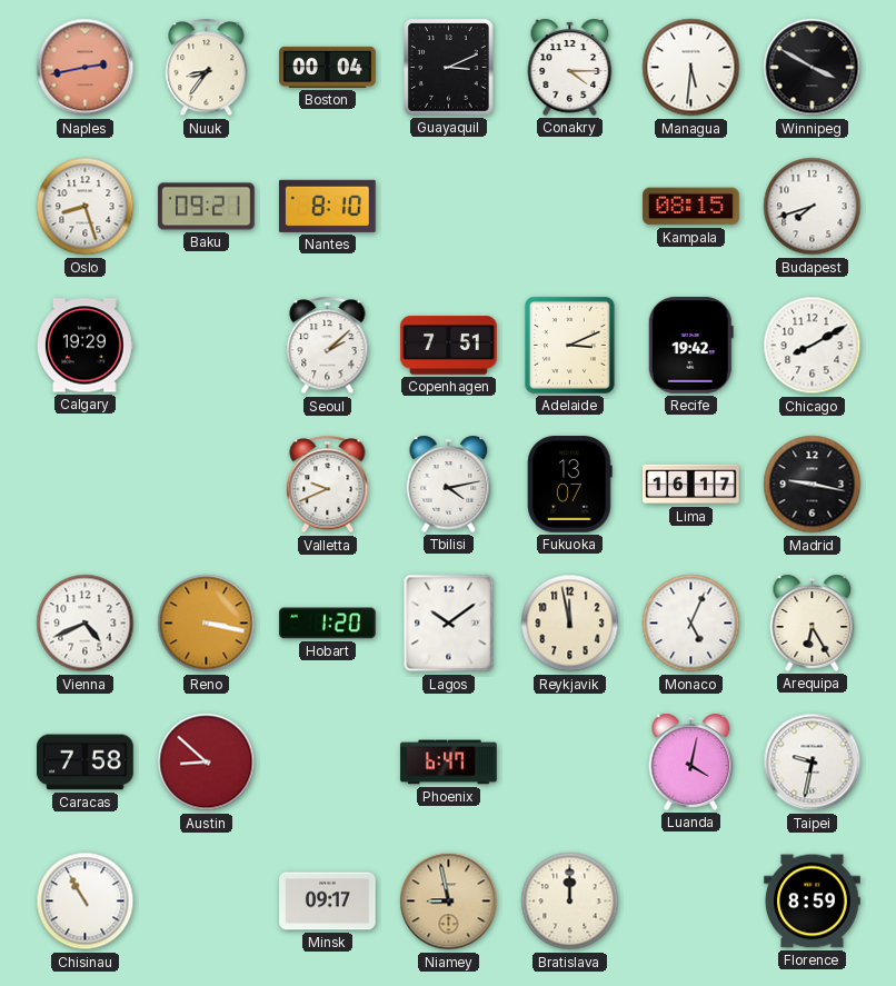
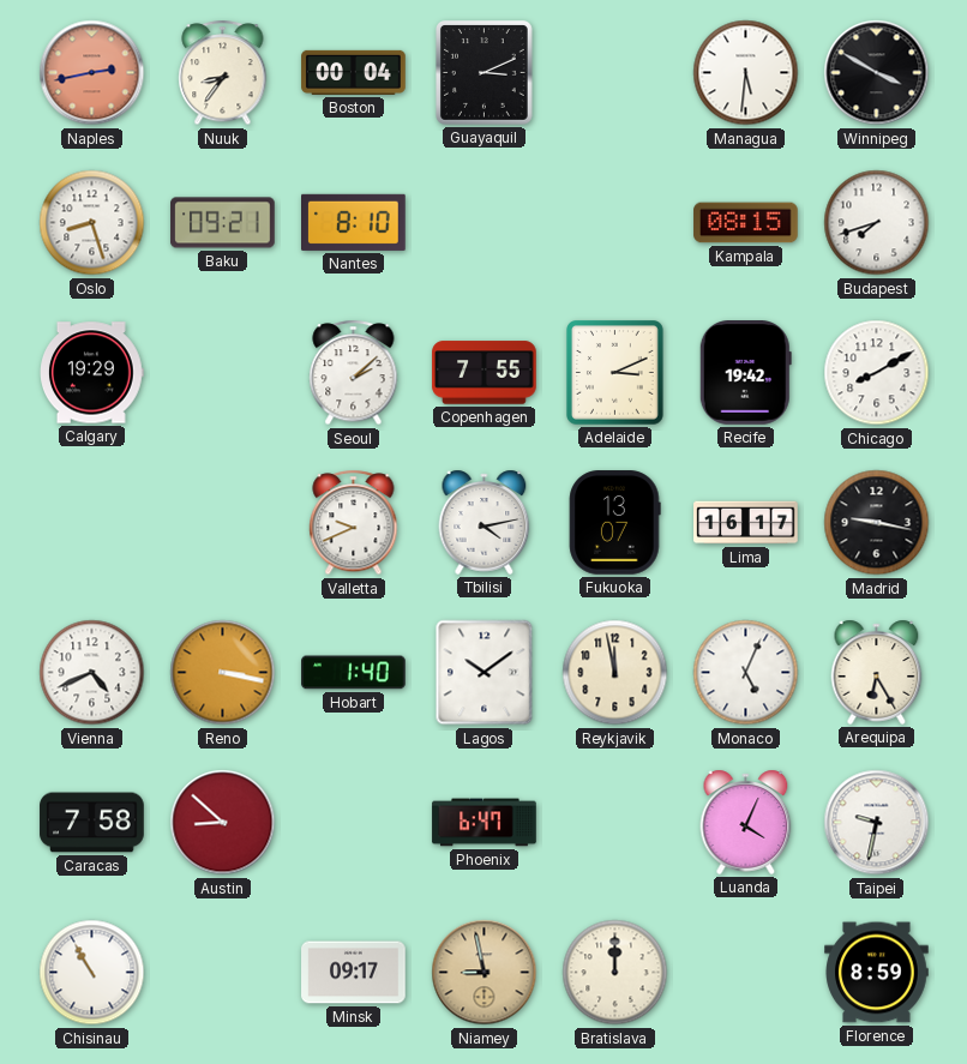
Conakry: 4:15 -> none (570, 67)
Copenhagen: 7:51 -> 7:55 (485, 373)
Hobart: 1:20 -> 1:40 (354, 673)
Luanda: 4:02 -> 4:04 (746, 822)
